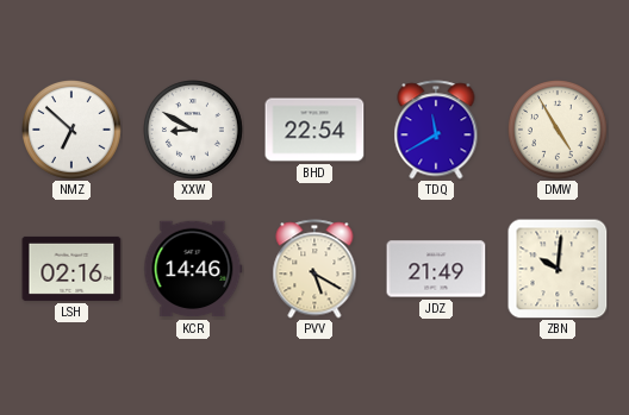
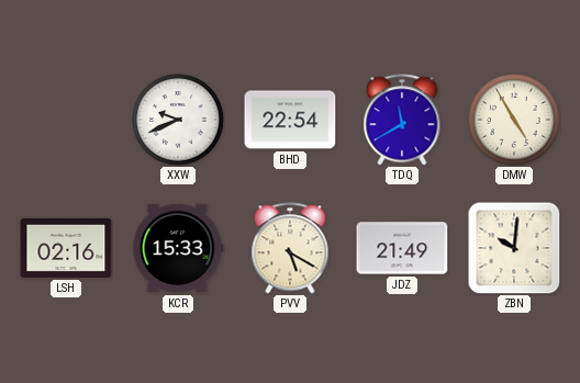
NMZ: 6:52 -> none (73, 131)
XXW: 8:50 -> 9:41 (179, 121)
KCR: 14:46 -> 15:33 (178, 248)
